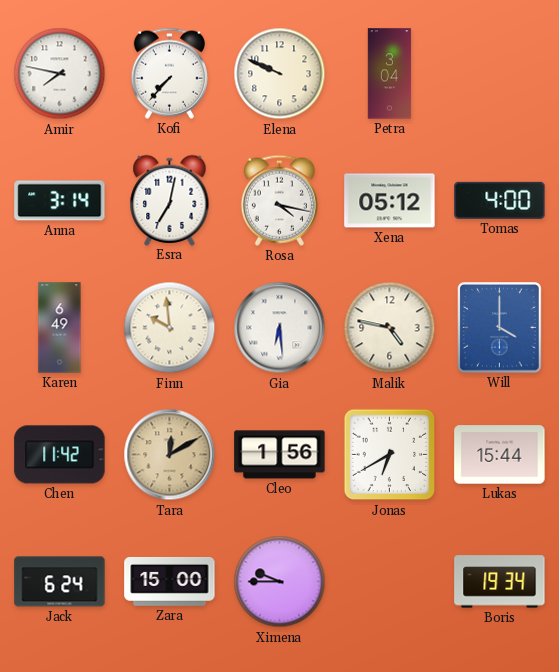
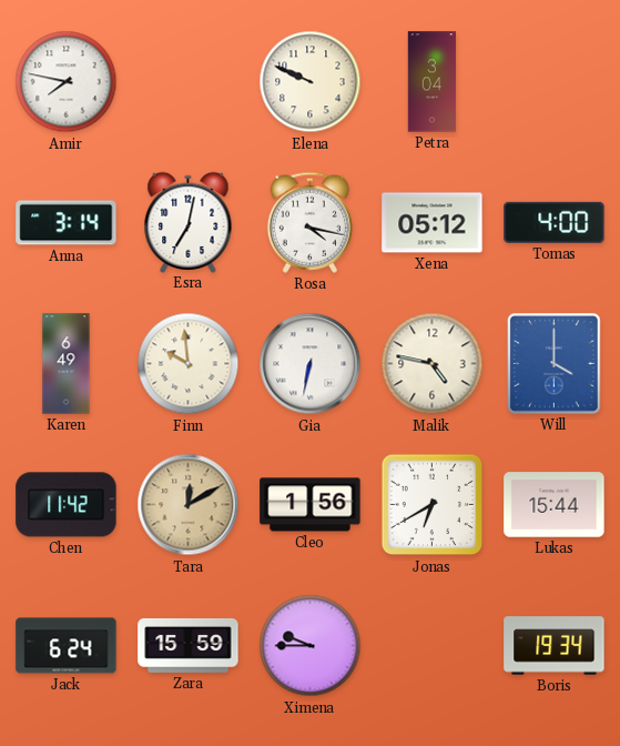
Kofi: 7:37 -> none (169, 73)
Gia: 6:29 -> 6:32 (311, 364)
Zara: 15:00 -> 15:59 (189, 645)
